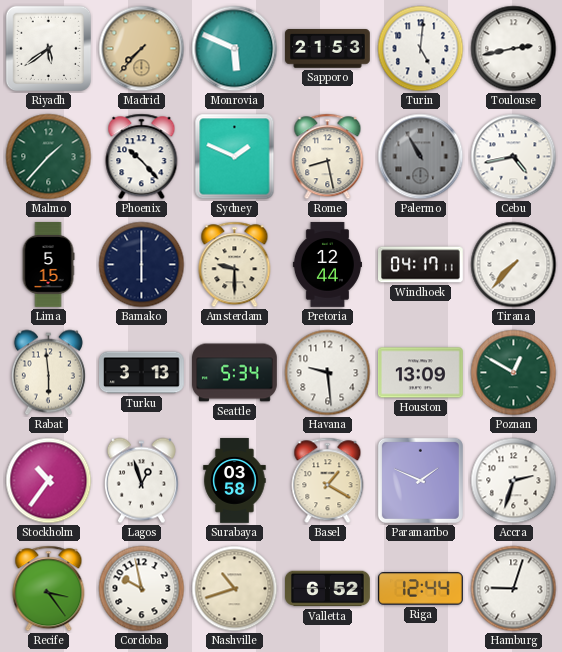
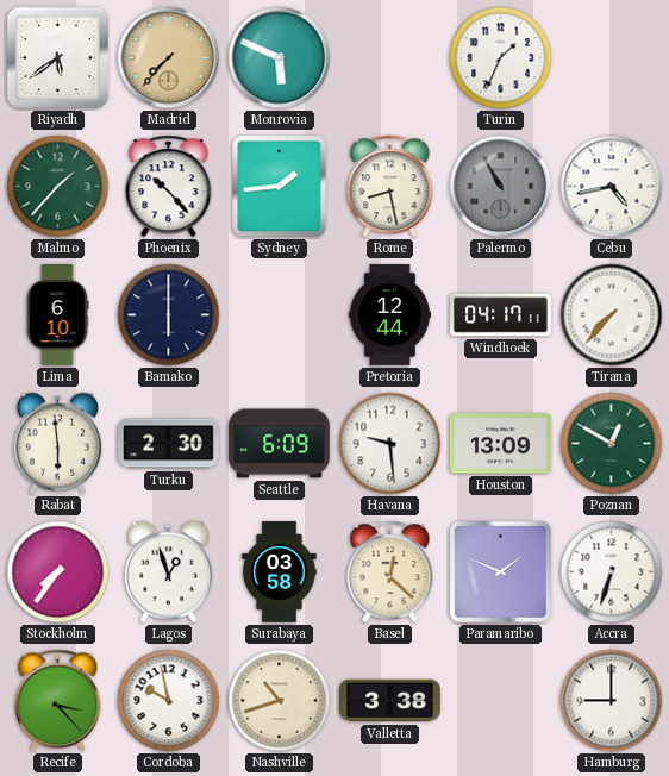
Sapporo: 21:53 -> none (328, 49)
Turin: 5:01 -> 1:34 (501, 58)
Toulouse: 2:43 -> none (514, 49)
Sydney: 1:49 -> 1:44 (280, 187)
Lima: 5:15 -> 6:10 (57, 315)
Amsterdam: 9:30 -> none (235, 265)
Turku: 3:13 -> 2:30 (169, 444)
Seattle: 5:34 -> 6:09 (280, 444)
Stockholm: 10:36 -> 7:36 (58, 572)
Basel: 1:20 -> 12:22 (390, 572)
Accra: 2:33 -> 6:33 (612, 572)
Recife: 3:24 -> 3:23 (58, 701)
Valletta: 6:52 -> 3:38 (390, 701)
Riga: 12:44 -> none (421, 589)
Hamburg: 9:03 -> 9:00 (612, 701)
